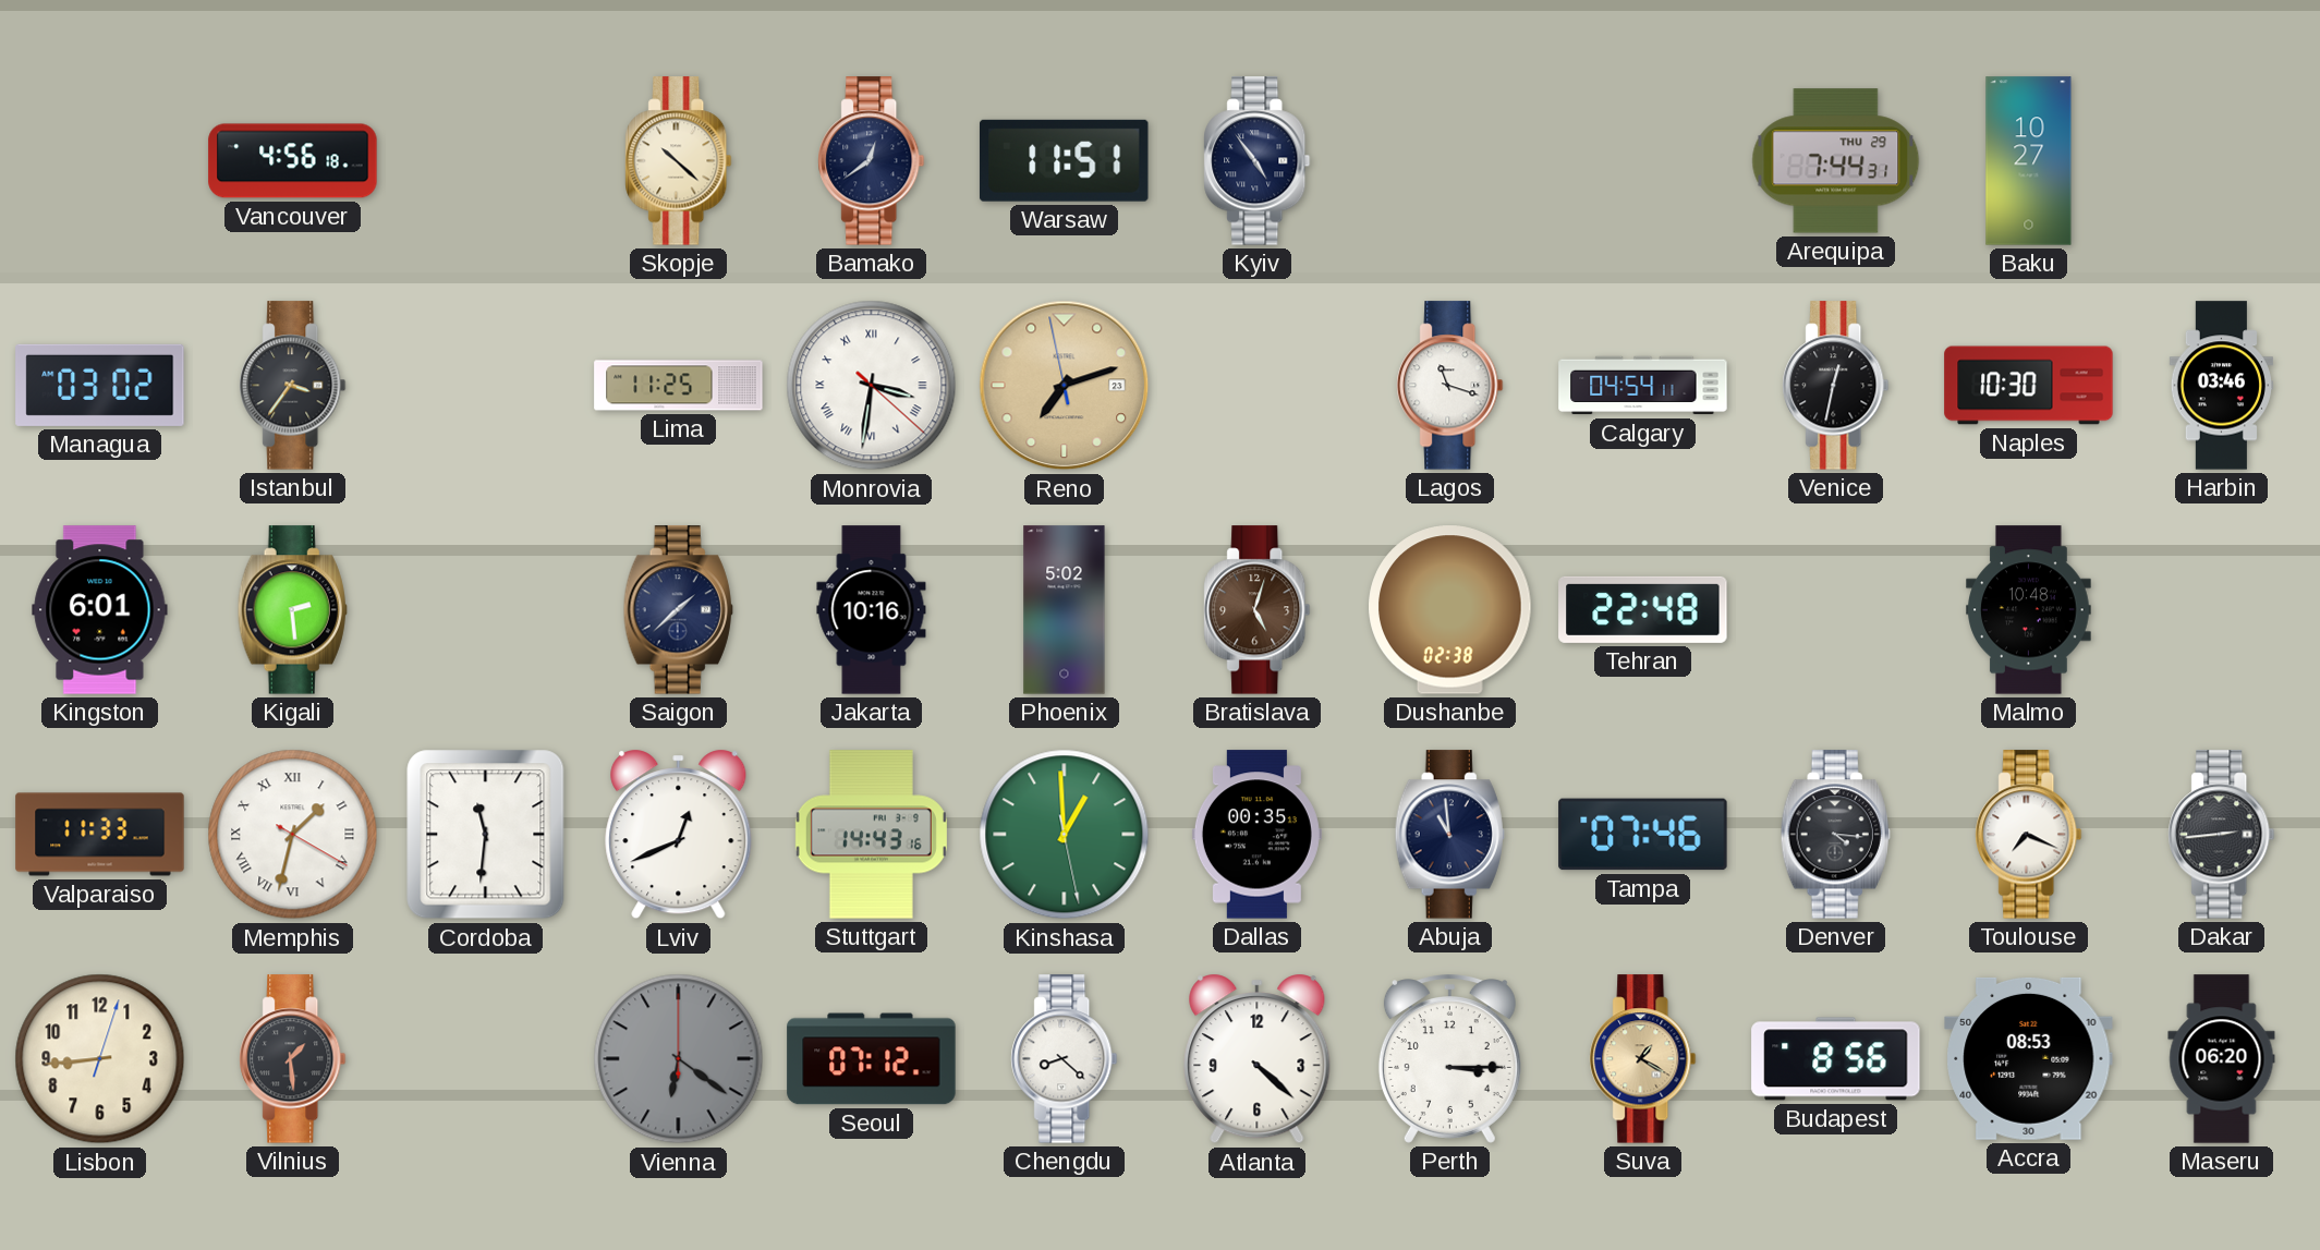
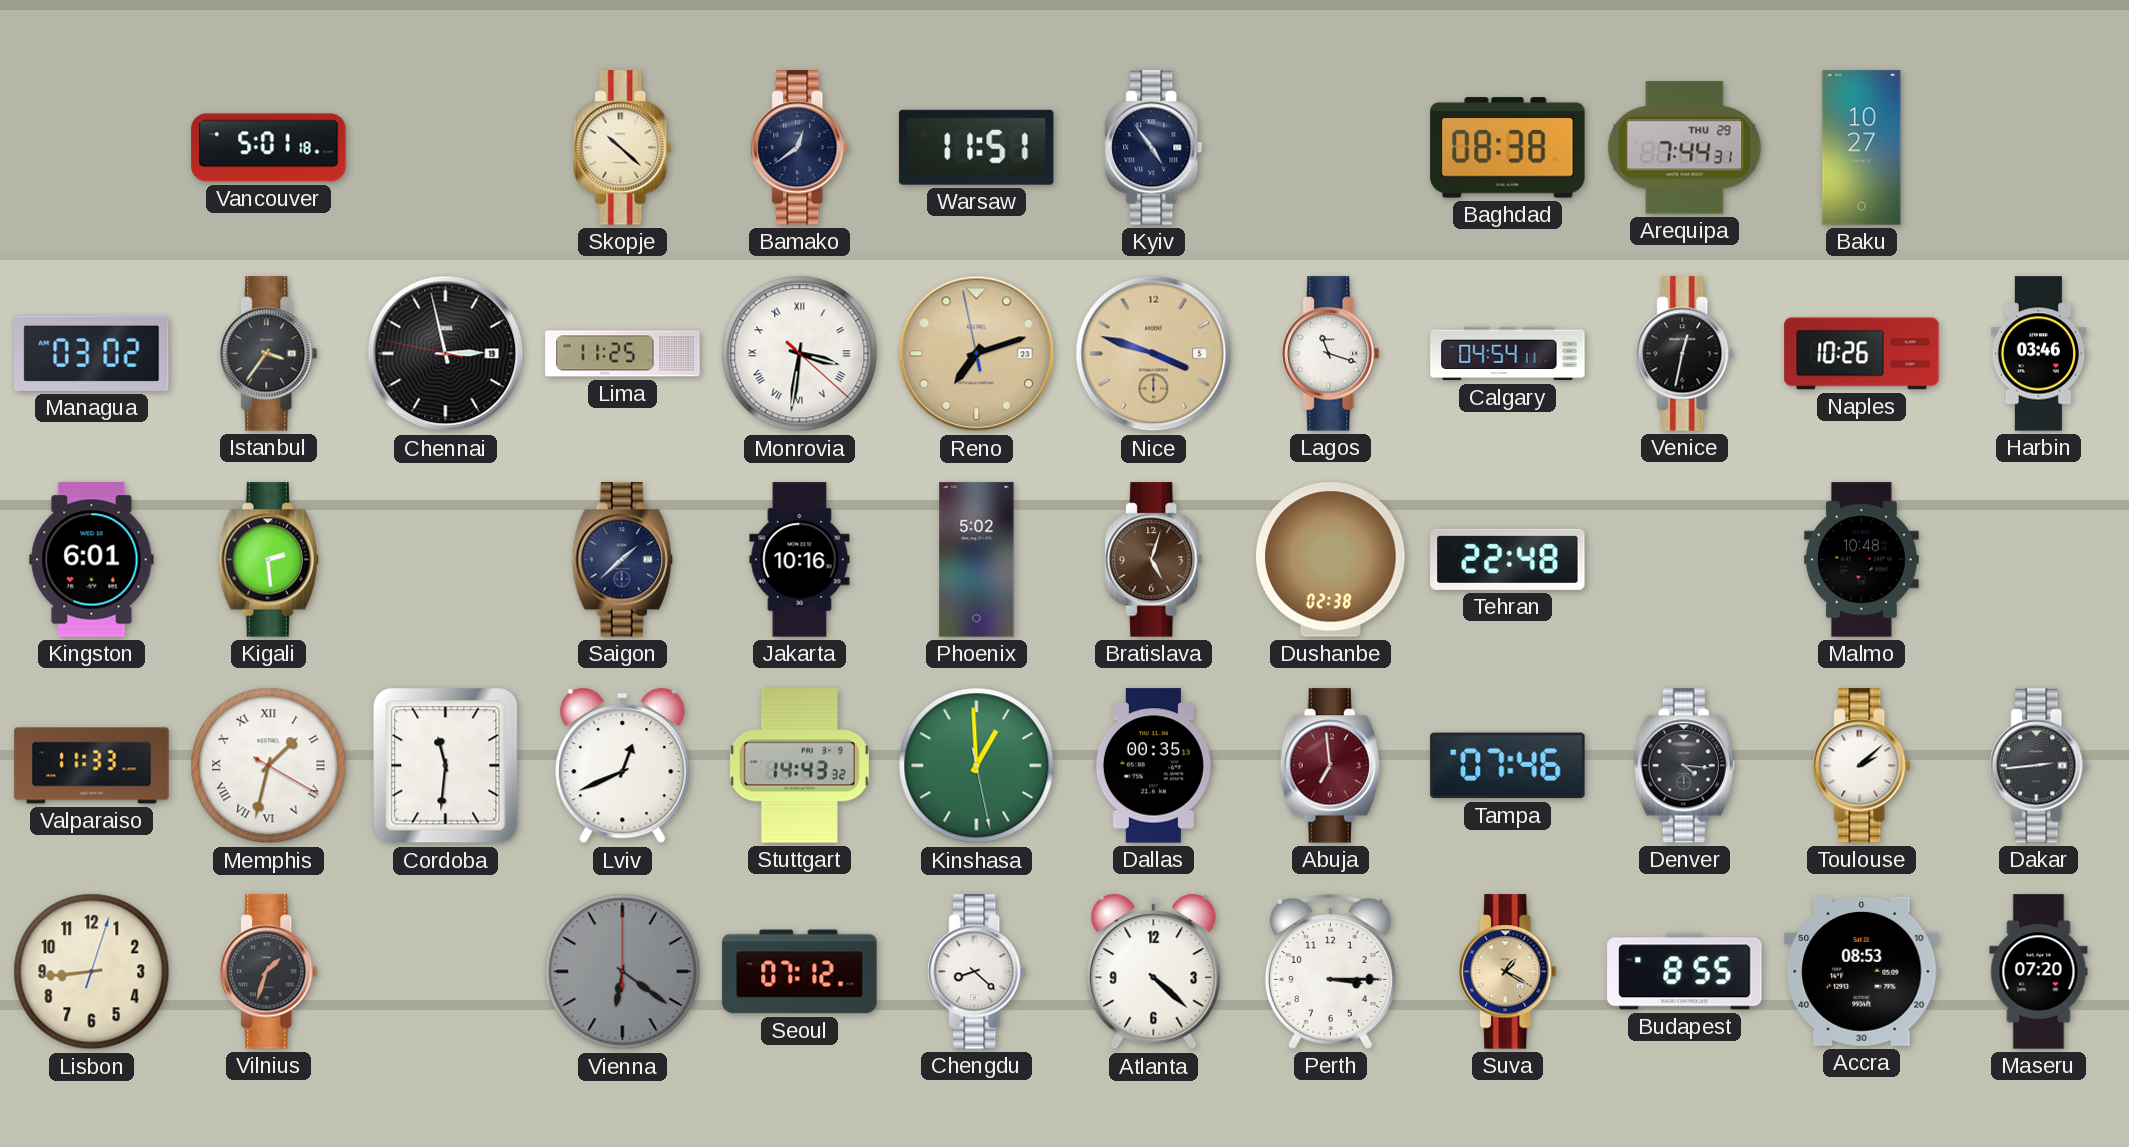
Vancouver: 4:56 -> 5:01 (269, 148)
Baghdad: none -> 08:38 (1508, 148)
Chennai: none -> 2:57 (446, 354)
Nice: none -> 3:48 (1154, 354)
Naples: 10:30 -> 10:26 (1862, 354)
Stuttgart: 14:43:16 -> 14:43:32 (799, 766)
Abuja: 10:59 -> 6:59 (1330, 766)
Abuja dial: navy -> burgundy (1330, 766)
Toulouse: 7:19 -> 2:08 (1862, 766)
Vilnius: 1:29 -> 1:33 (269, 972)
Budapest: 8:56 -> 8:55 (1685, 972)
Maseru: 06:20 -> 07:20 (2039, 972)
